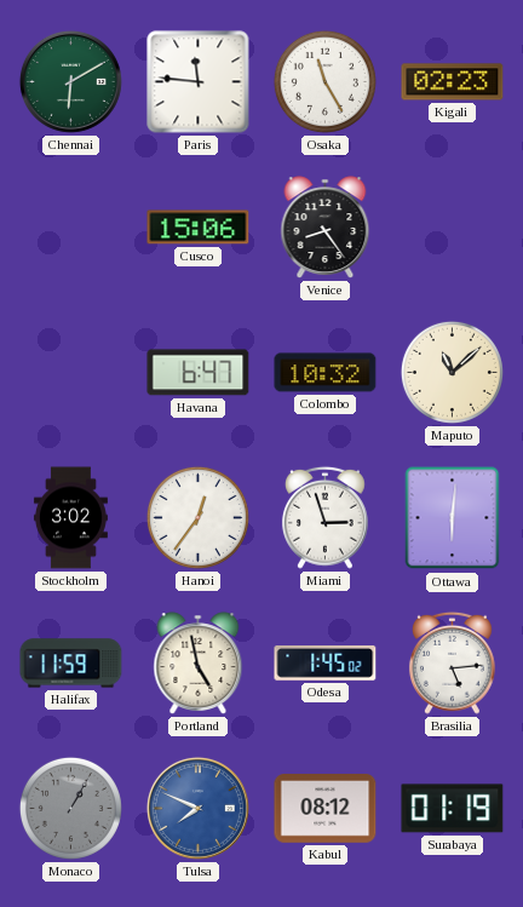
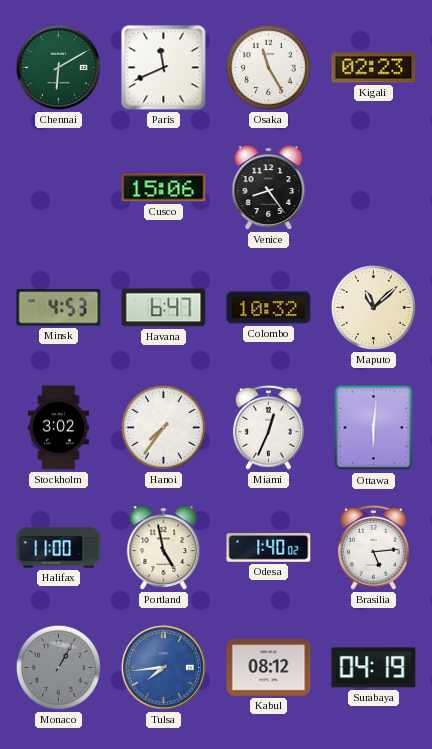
Paris: 11:46 -> 11:41 (164, 68)
Minsk: none -> 4:53 (59, 308)
Hanoi: 12:36 -> 7:36 (163, 427)
Miami: 2:57 -> 12:34 (268, 427)
Halifax: 11:59 -> 11:00 (59, 548)
Odesa: 1:45 -> 1:40 (269, 548)
Tulsa: 7:49 -> 7:44 (163, 667)
Surabaya: 01:19 -> 04:19 (374, 668)
